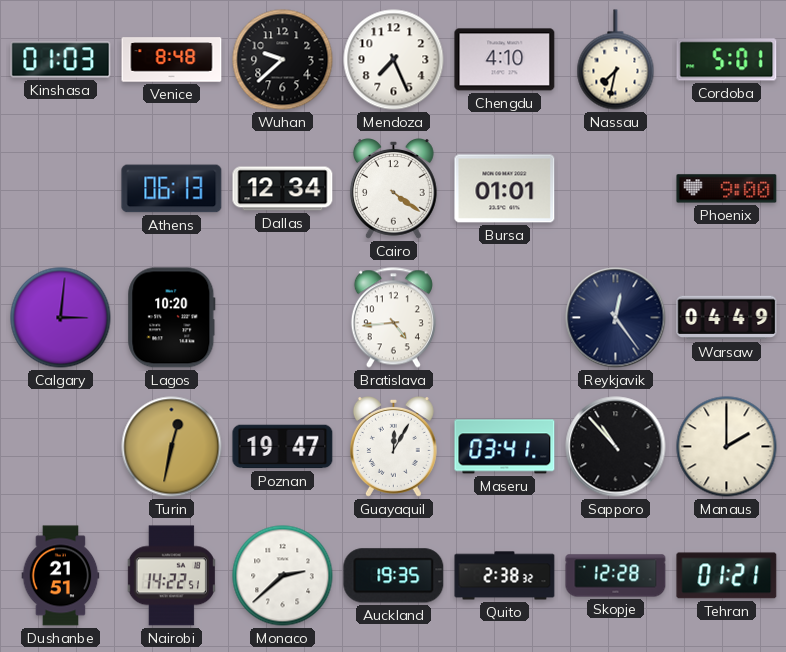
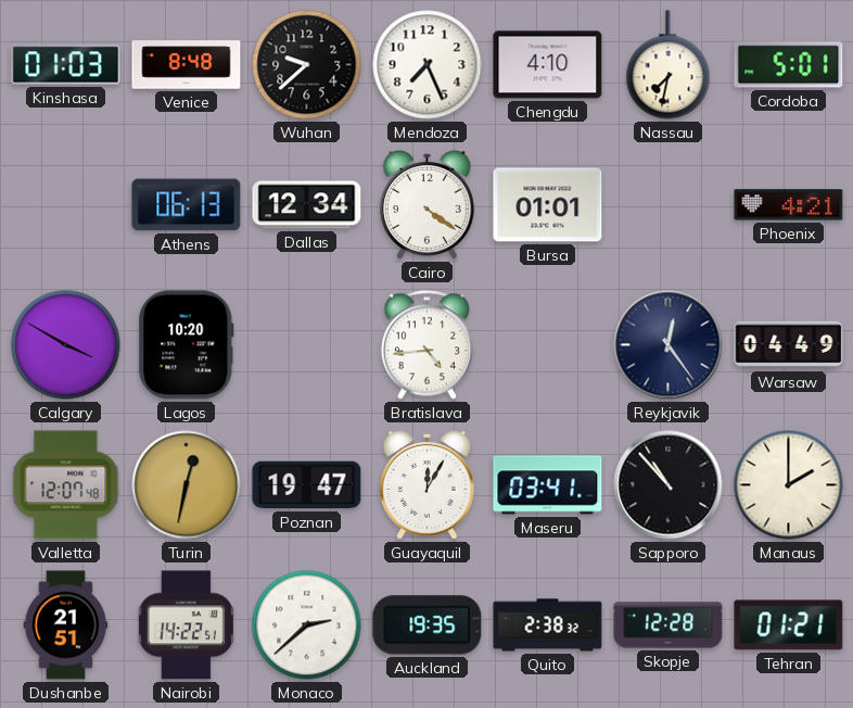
Phoenix: 9:00 -> 4:21 (789, 205)
Calgary: 3:01 -> 3:50 (66, 345)
Valletta: none -> 12:07 (66, 485)
